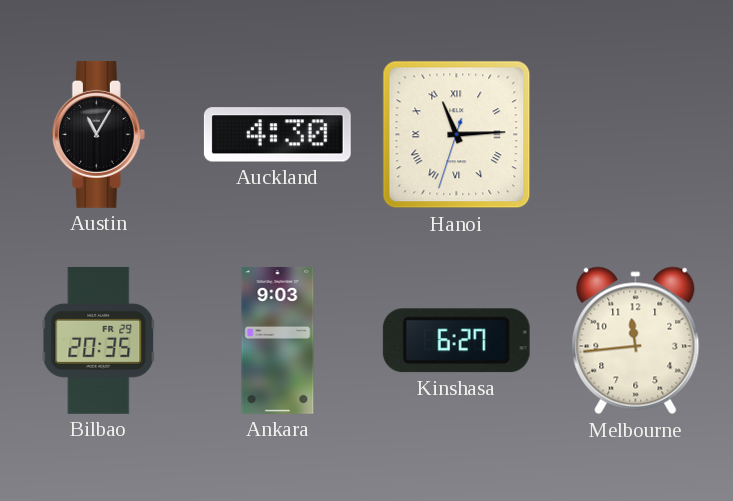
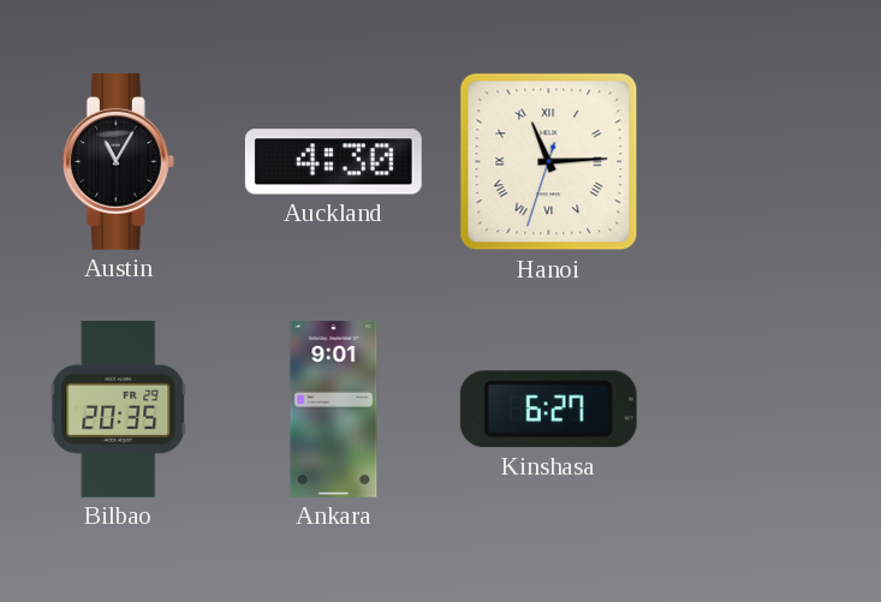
Ankara: 9:03 -> 9:01 (334, 409)
Melbourne: 11:44 -> none (636, 341)
